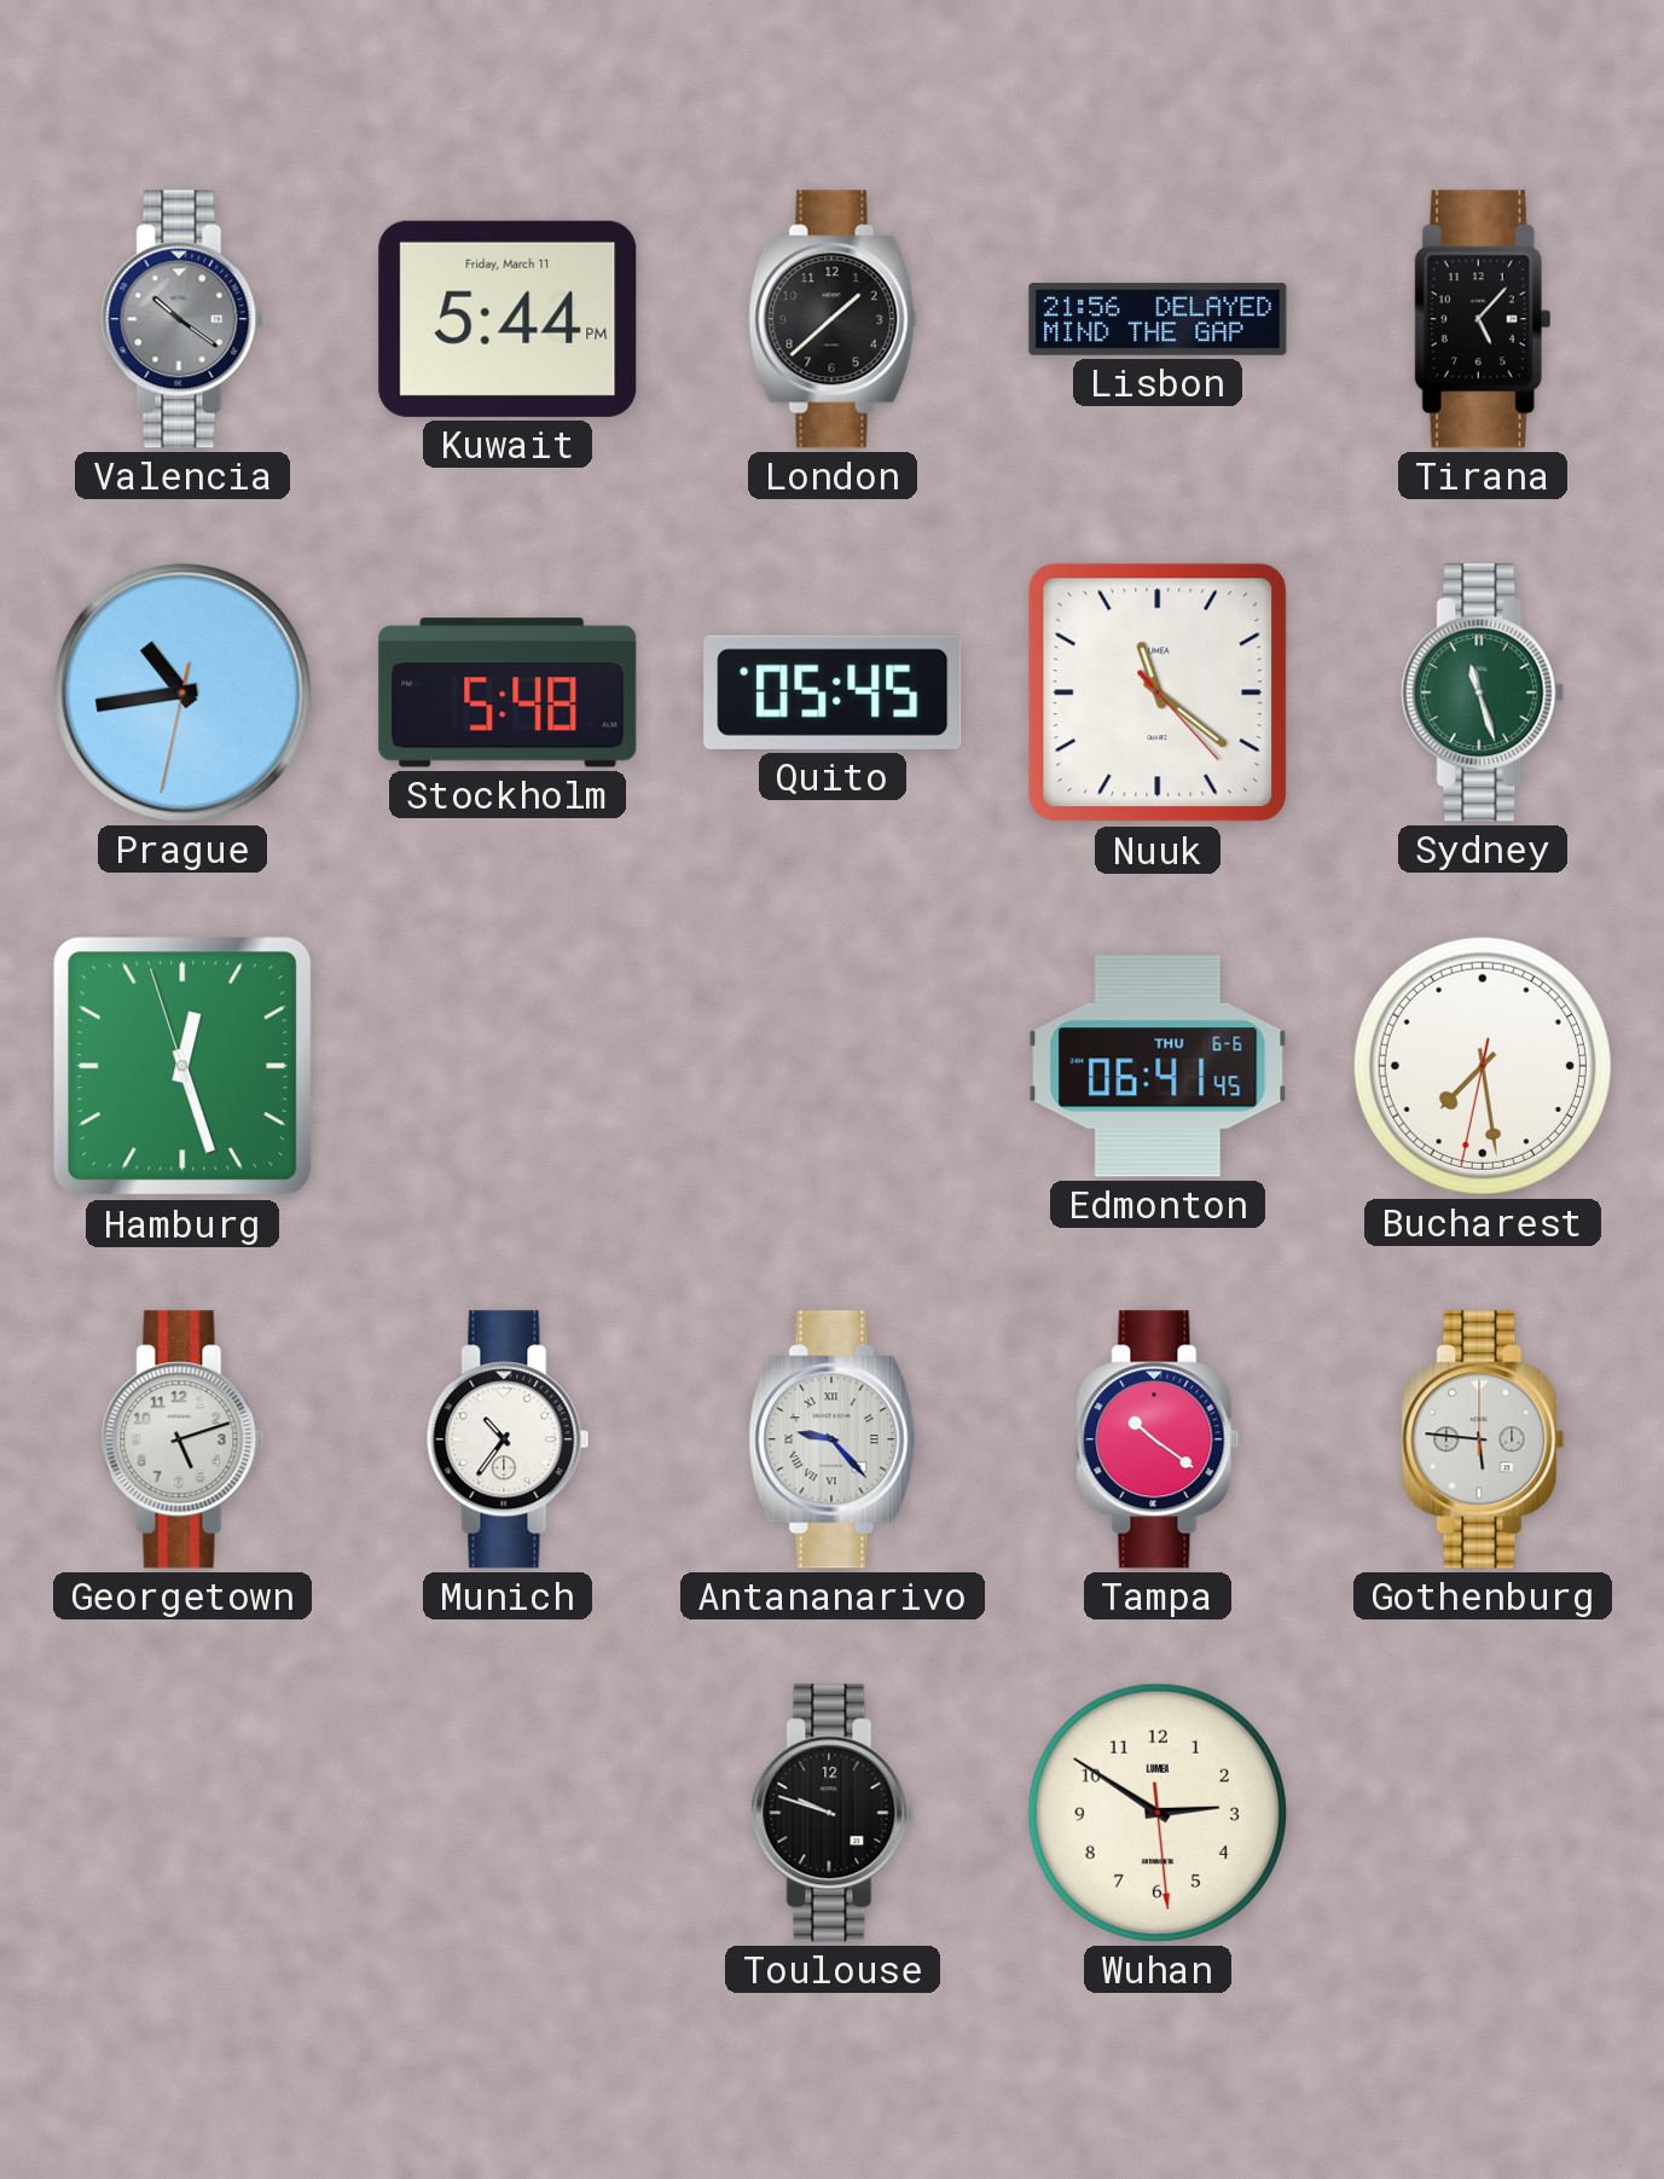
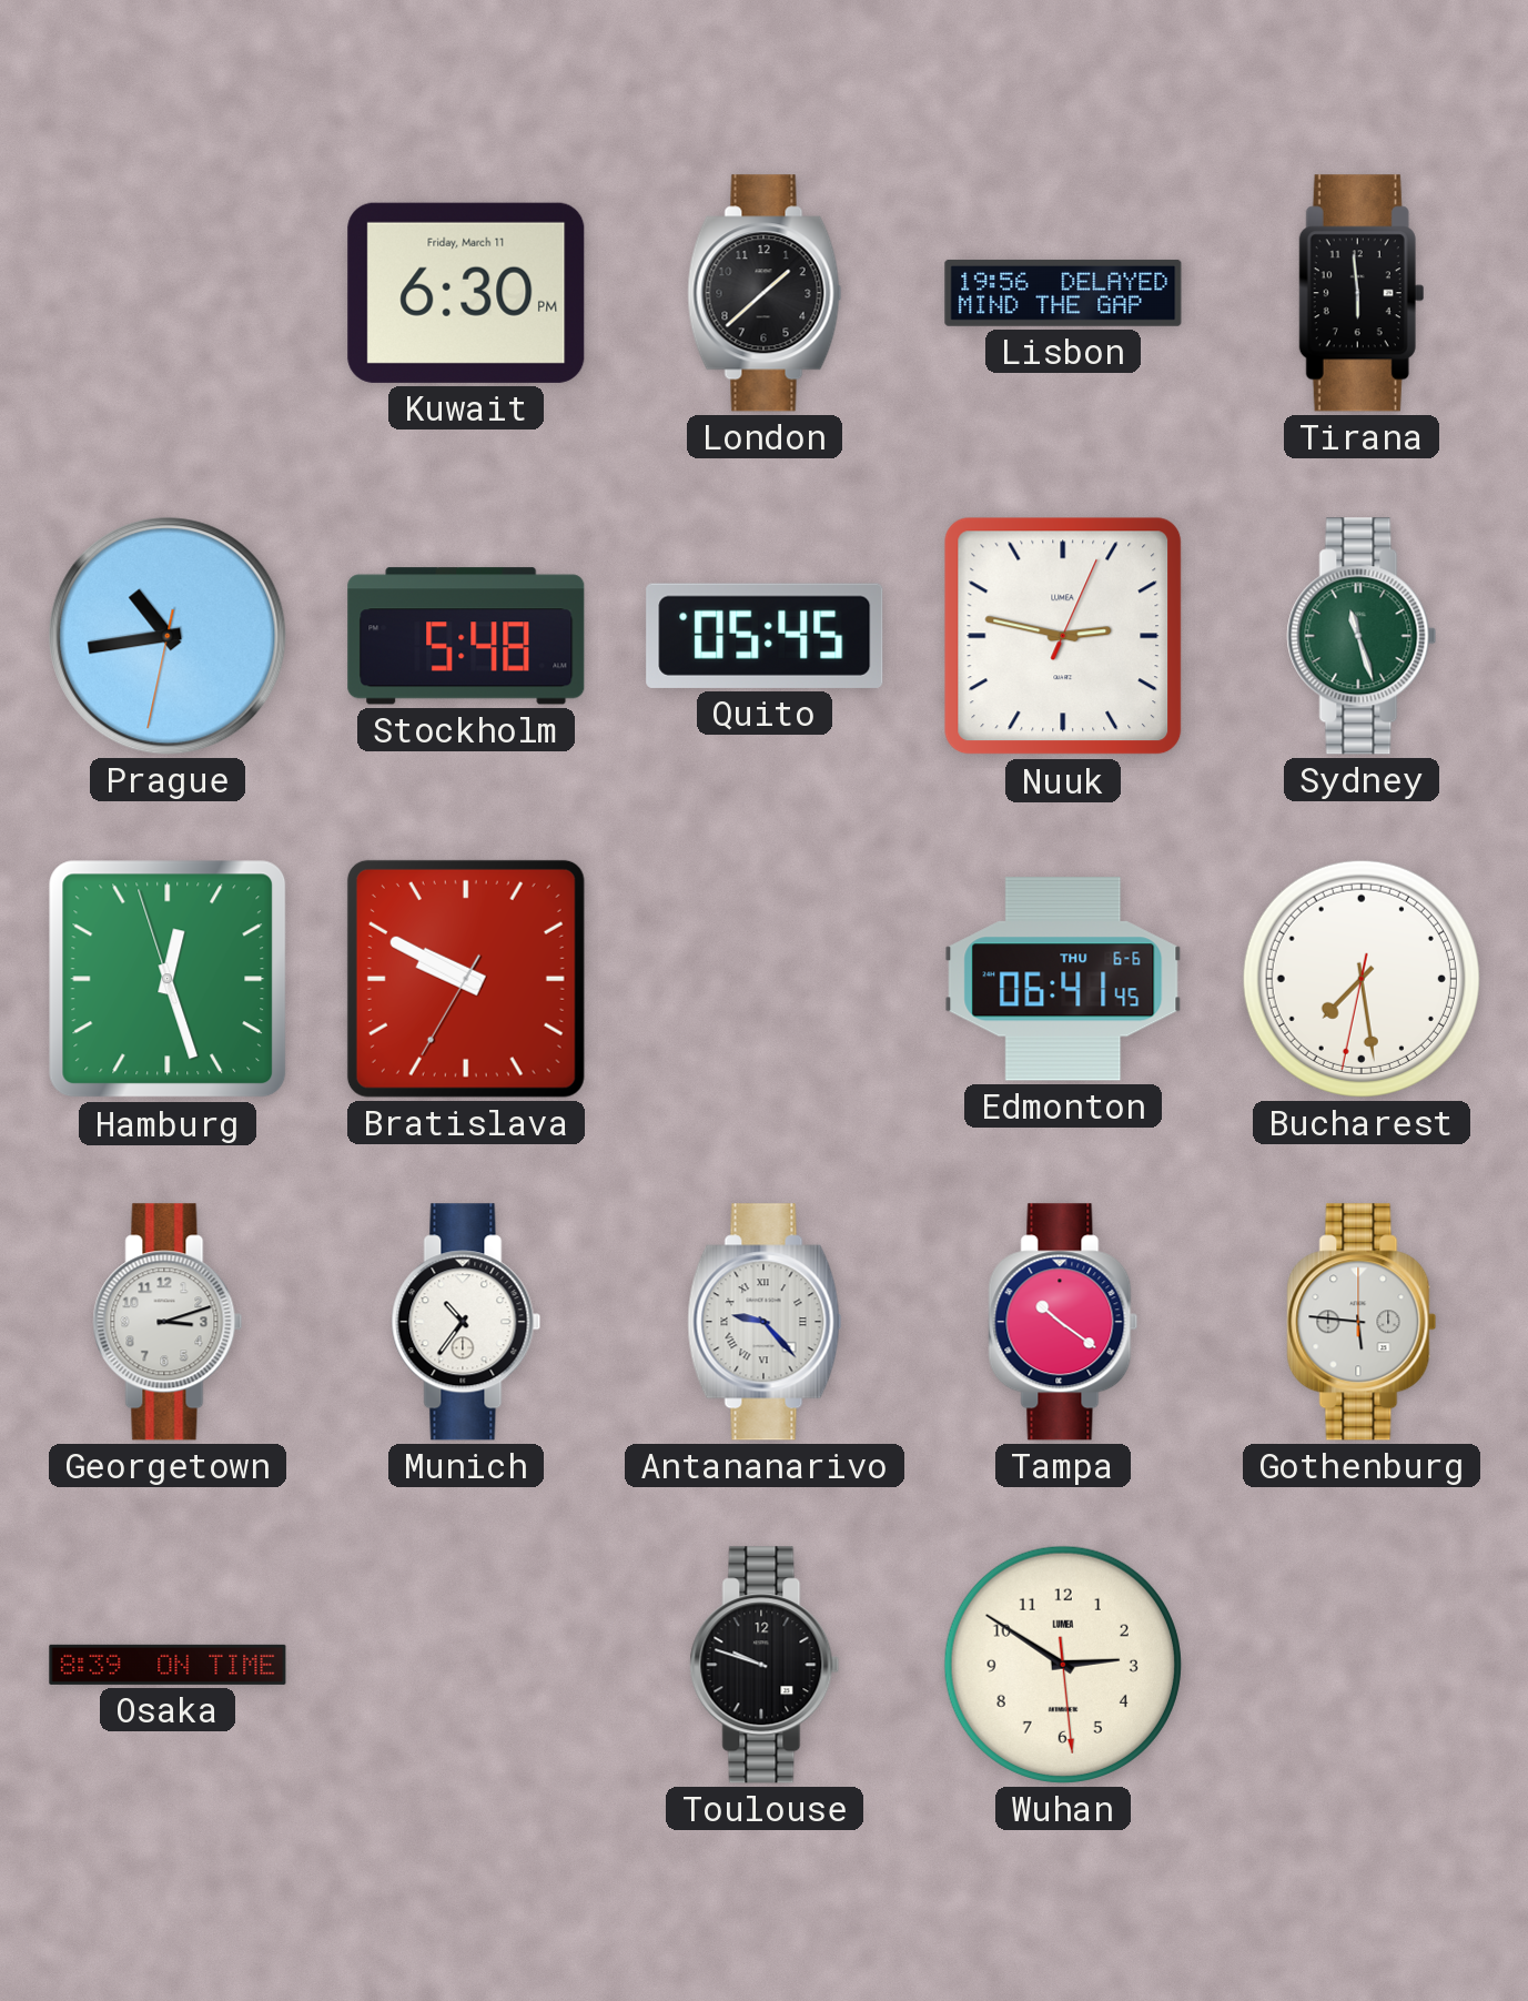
Valencia: 10:21 -> none (182, 319)
Kuwait: 5:44 -> 6:30 (466, 293)
Lisbon: 21:56 -> 19:56 (1063, 293)
Tirana: 5:07 -> 5:59 (1362, 293)
Nuuk: 11:21 -> 2:47 (1063, 636)
Bratislava: none -> 9:49 (466, 979)
Georgetown: 5:12 -> 3:12 (168, 1322)
Osaka: none -> 8:39 (168, 1665)
